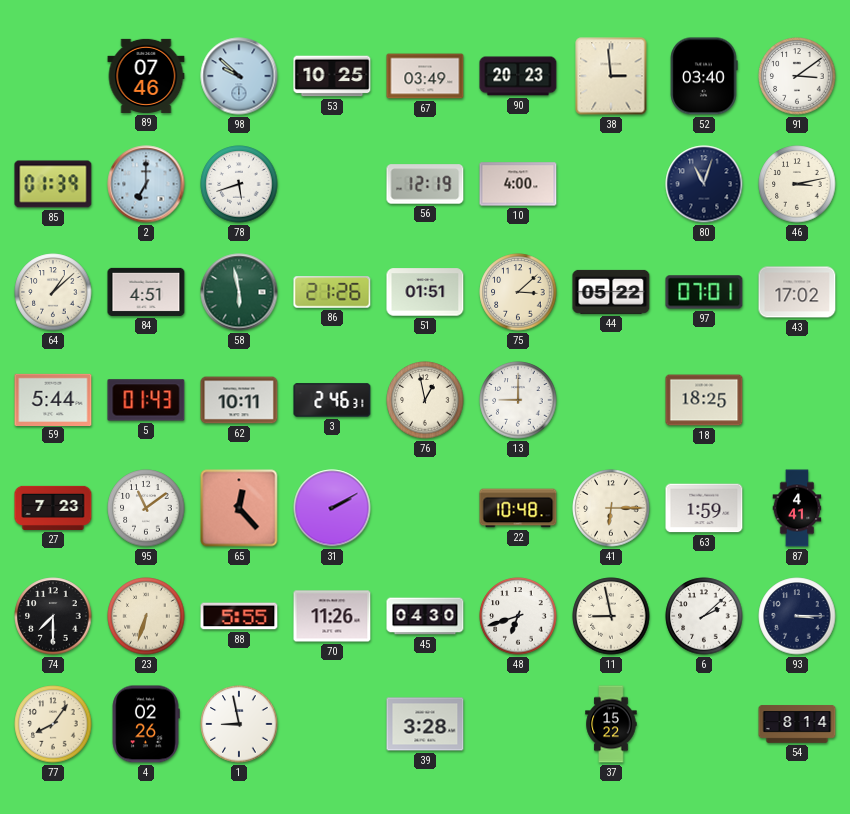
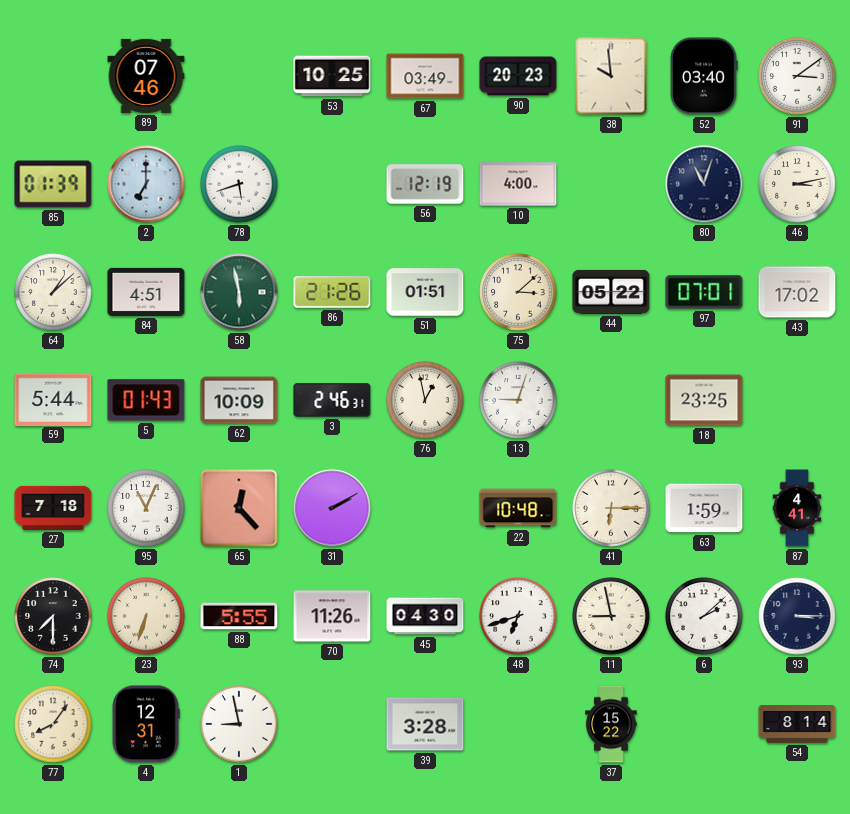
98: 9:52 -> none (239, 76)
38: 2:59 -> 9:59 (611, 76)
62: 10:11 -> 10:09 (239, 400)
13: 9:00 -> 9:03 (518, 400)
18: 18:25 -> 23:25 (704, 400)
27: 7:23 -> 7:18 (53, 508)
95: 11:09 -> 11:04 (146, 508)
4: 02:26 -> 12:31 (146, 724)
